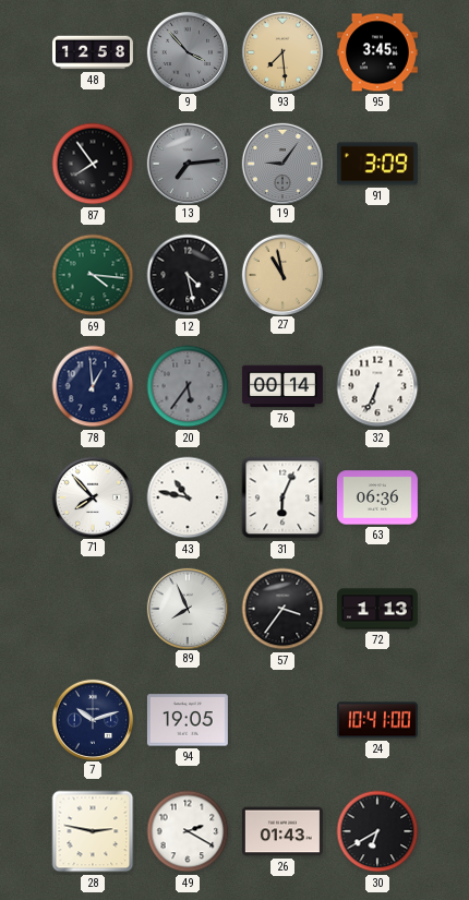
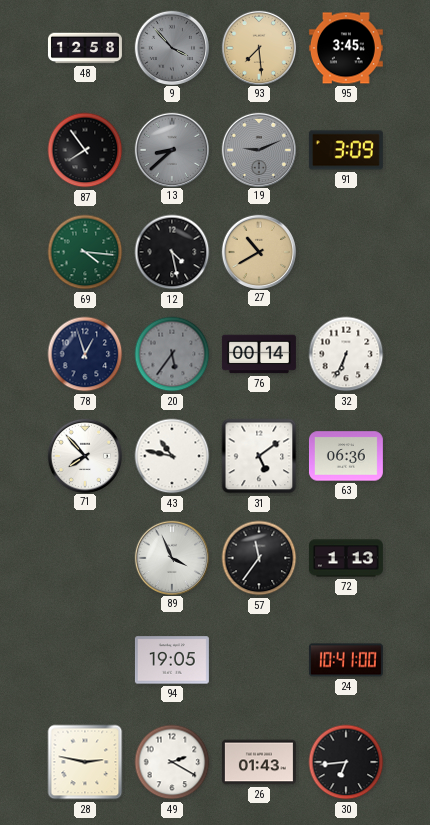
13: 7:14 -> 8:38 (171, 149)
19: 9:06 -> 9:11 (258, 149)
27: 10:58 -> 10:40 (258, 251)
78: 12:59 -> 12:57 (85, 354)
31: 6:04 -> 5:09 (259, 456)
89: 7:56 -> 3:56 (171, 557)
57: 3:36 -> 11:36 (259, 558)
7: 10:12 -> none (92, 719)
30: 6:40 -> 6:44 (346, 762)
